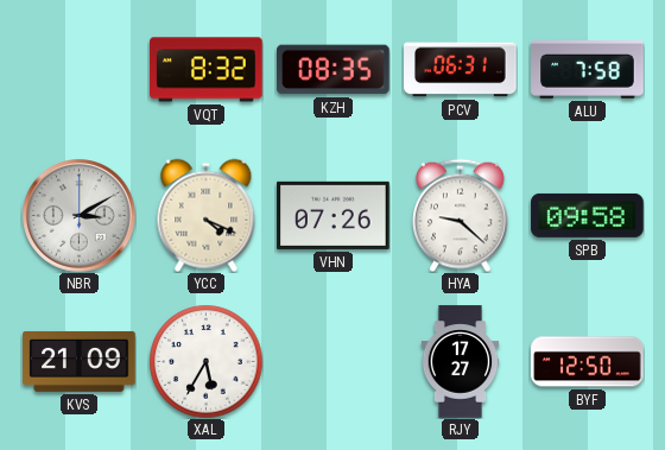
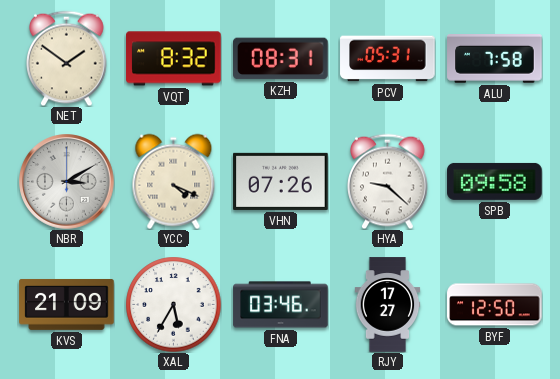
NET: none -> 1:51 (67, 58)
KZH: 08:35 -> 08:31 (281, 59)
PCV: 06:31 -> 05:31 (388, 59)
FNA: none -> 03:46 (281, 305)
